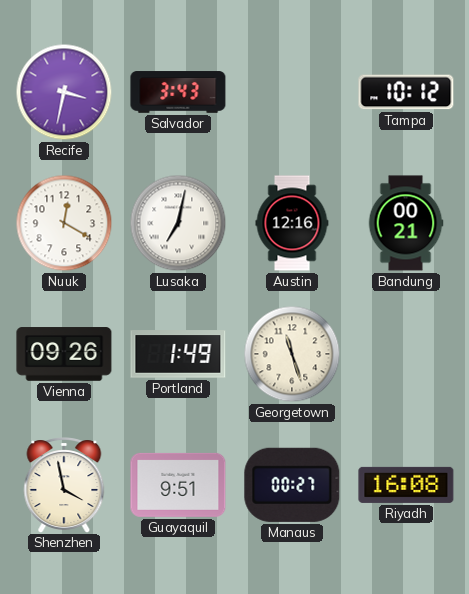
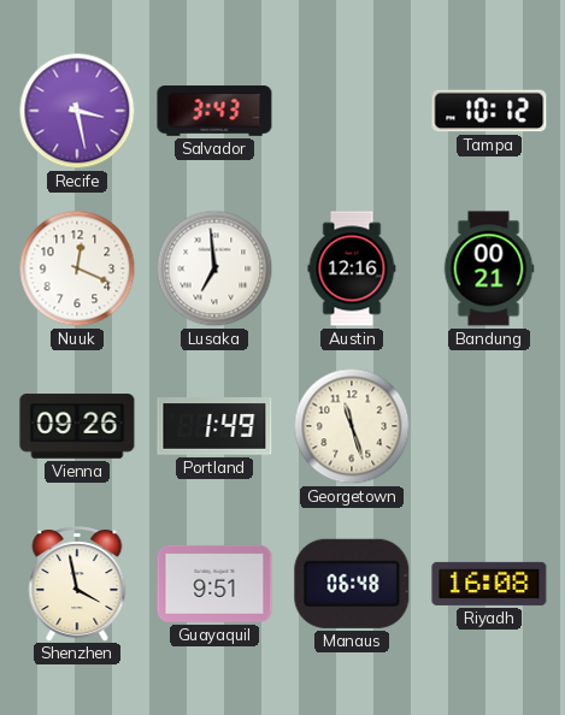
Recife: 3:32 -> 3:28 (77, 111)
Nuuk: 12:20 -> 12:19 (77, 268)
Lusaka: 7:02 -> 6:59 (214, 268)
Manaus: 00:27 -> 06:48 (352, 584)
